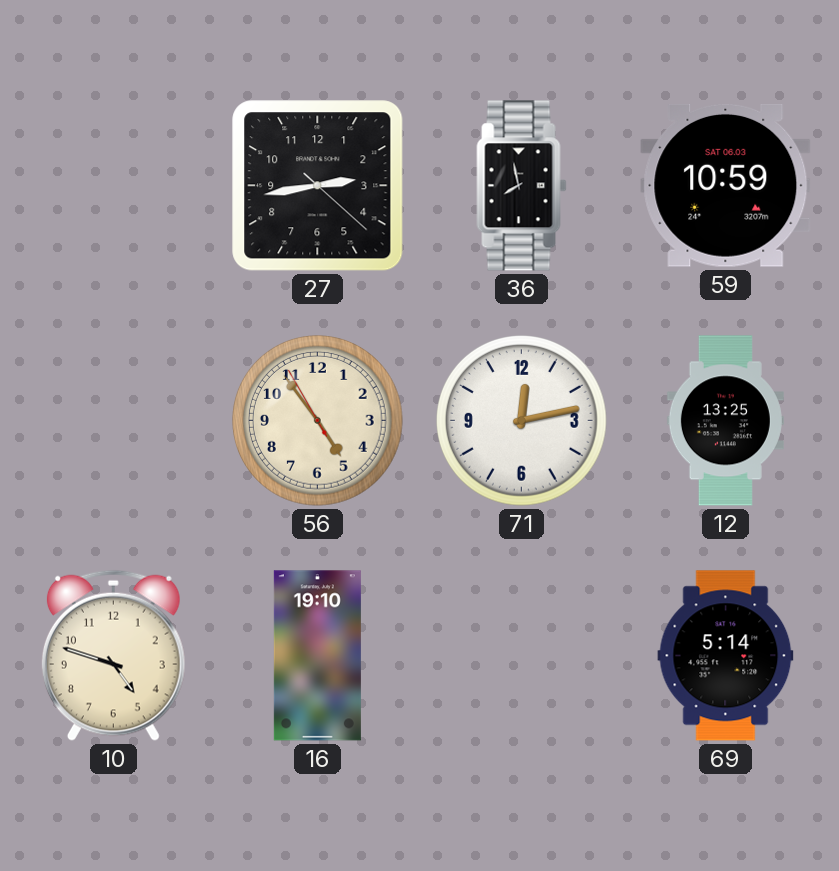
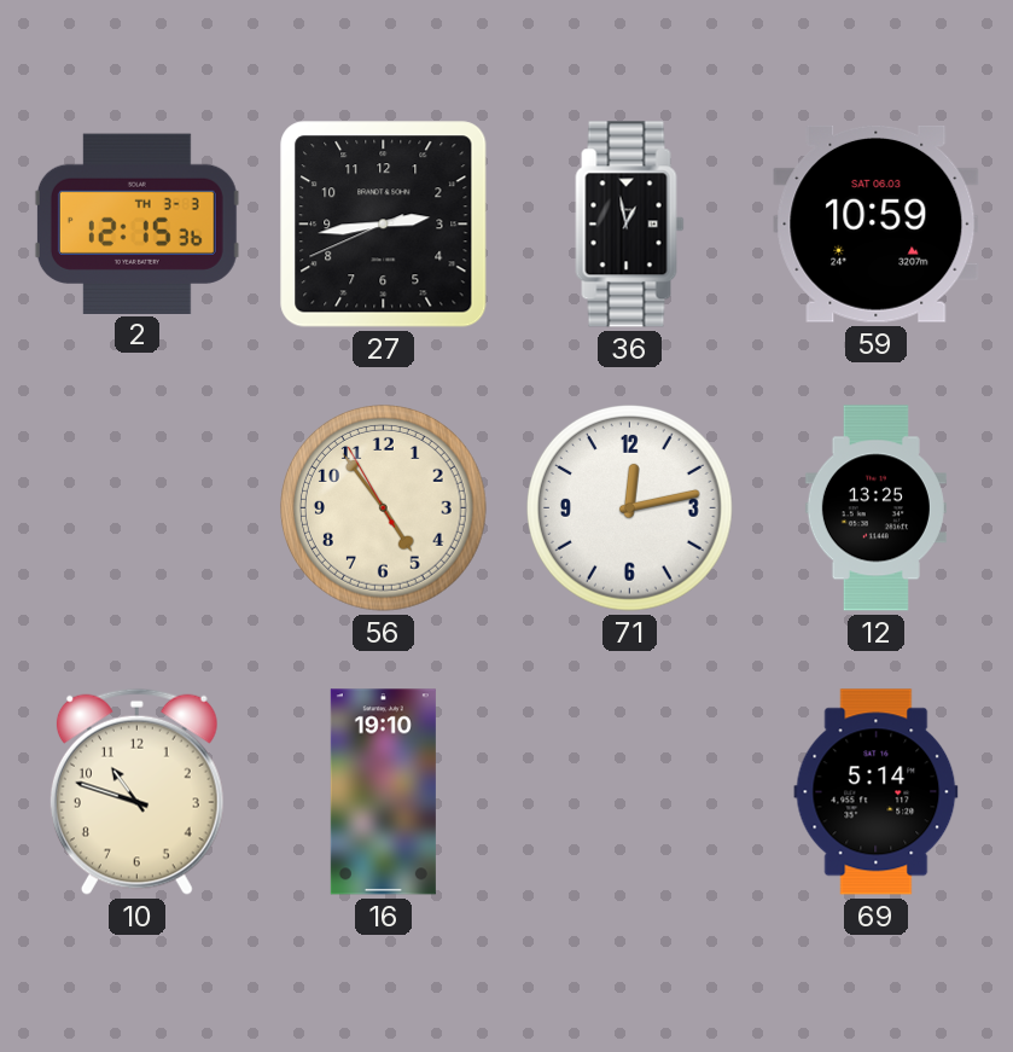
2: none -> 12:15 (136, 223)
27: 2:43:22 -> 2:43:41 (384, 225)
36: 7:58 -> 12:58 (630, 225)
10: 4:48 -> 10:48 (136, 791)
